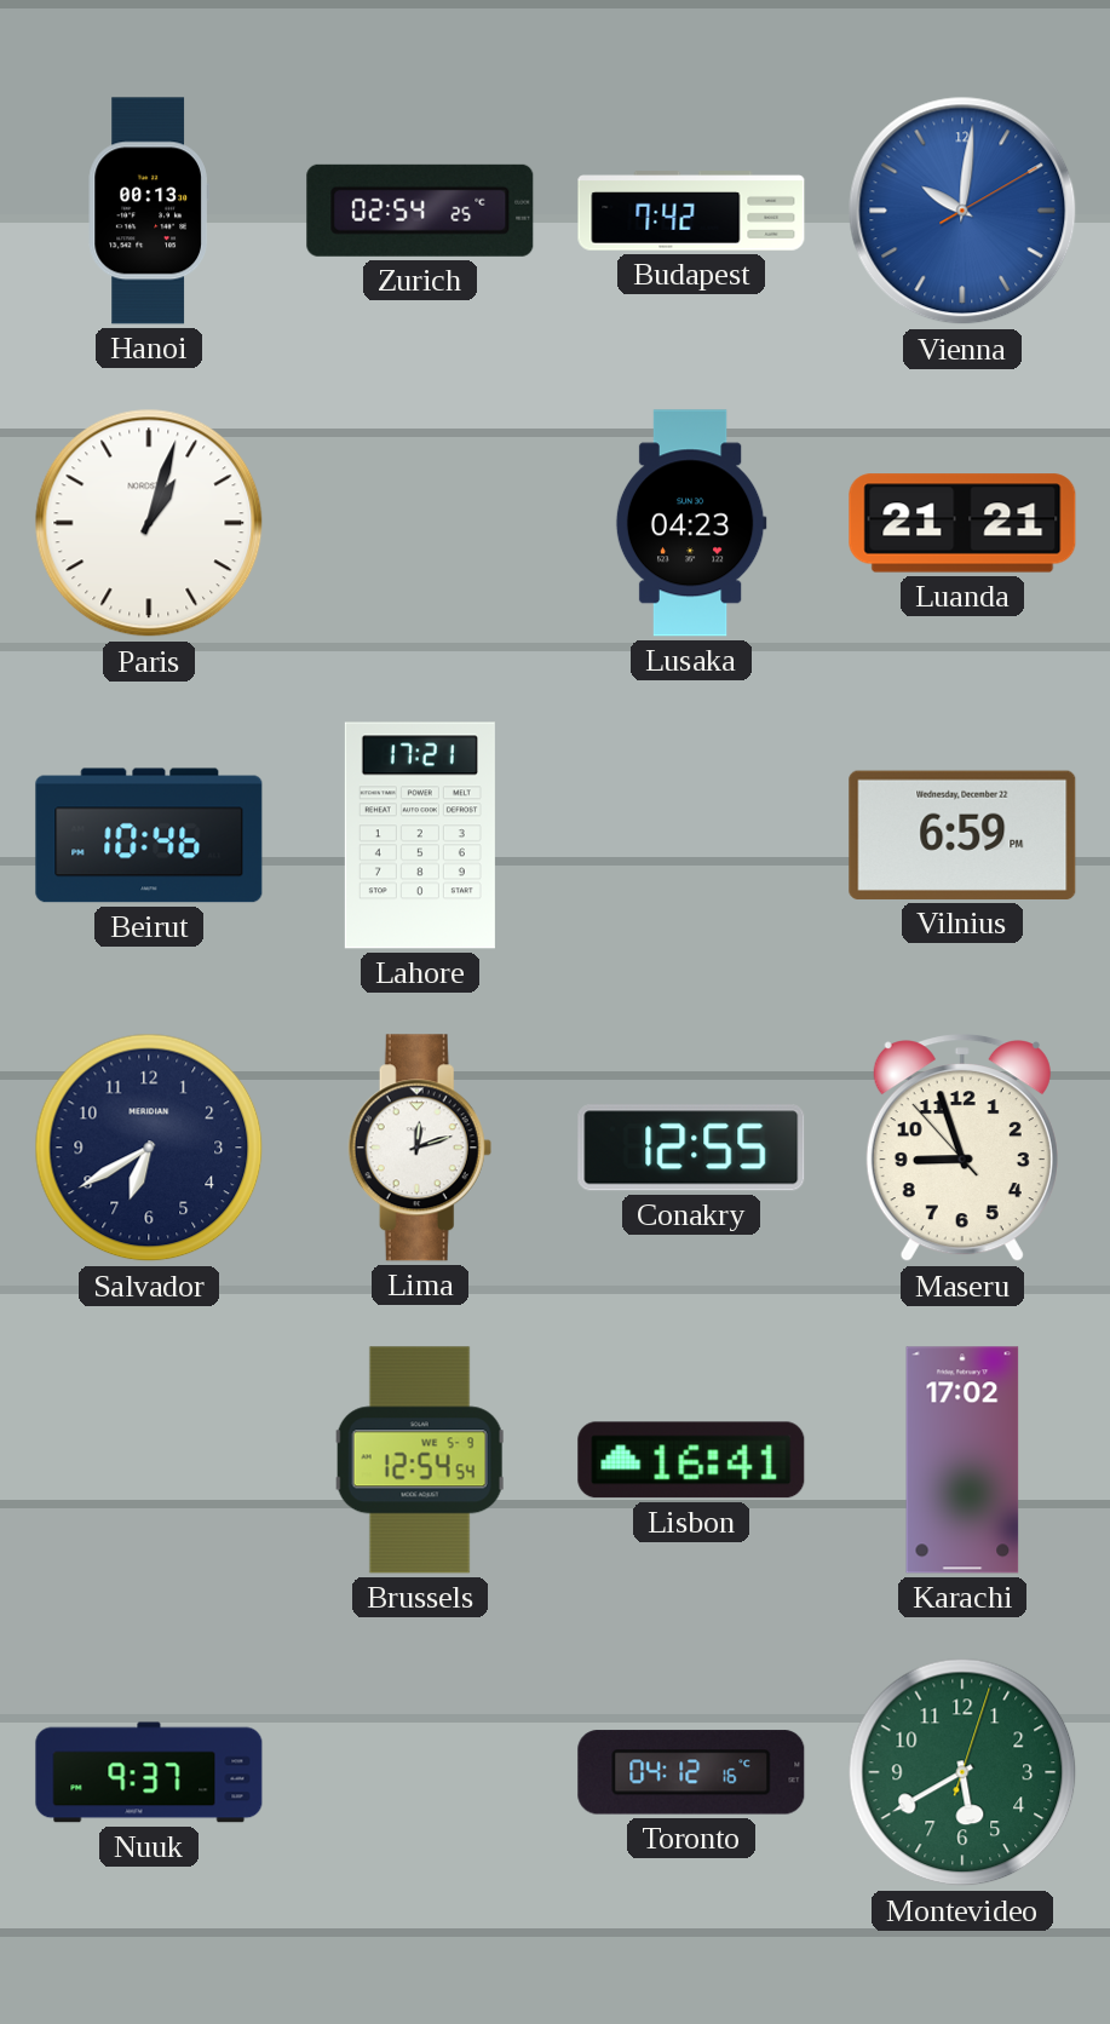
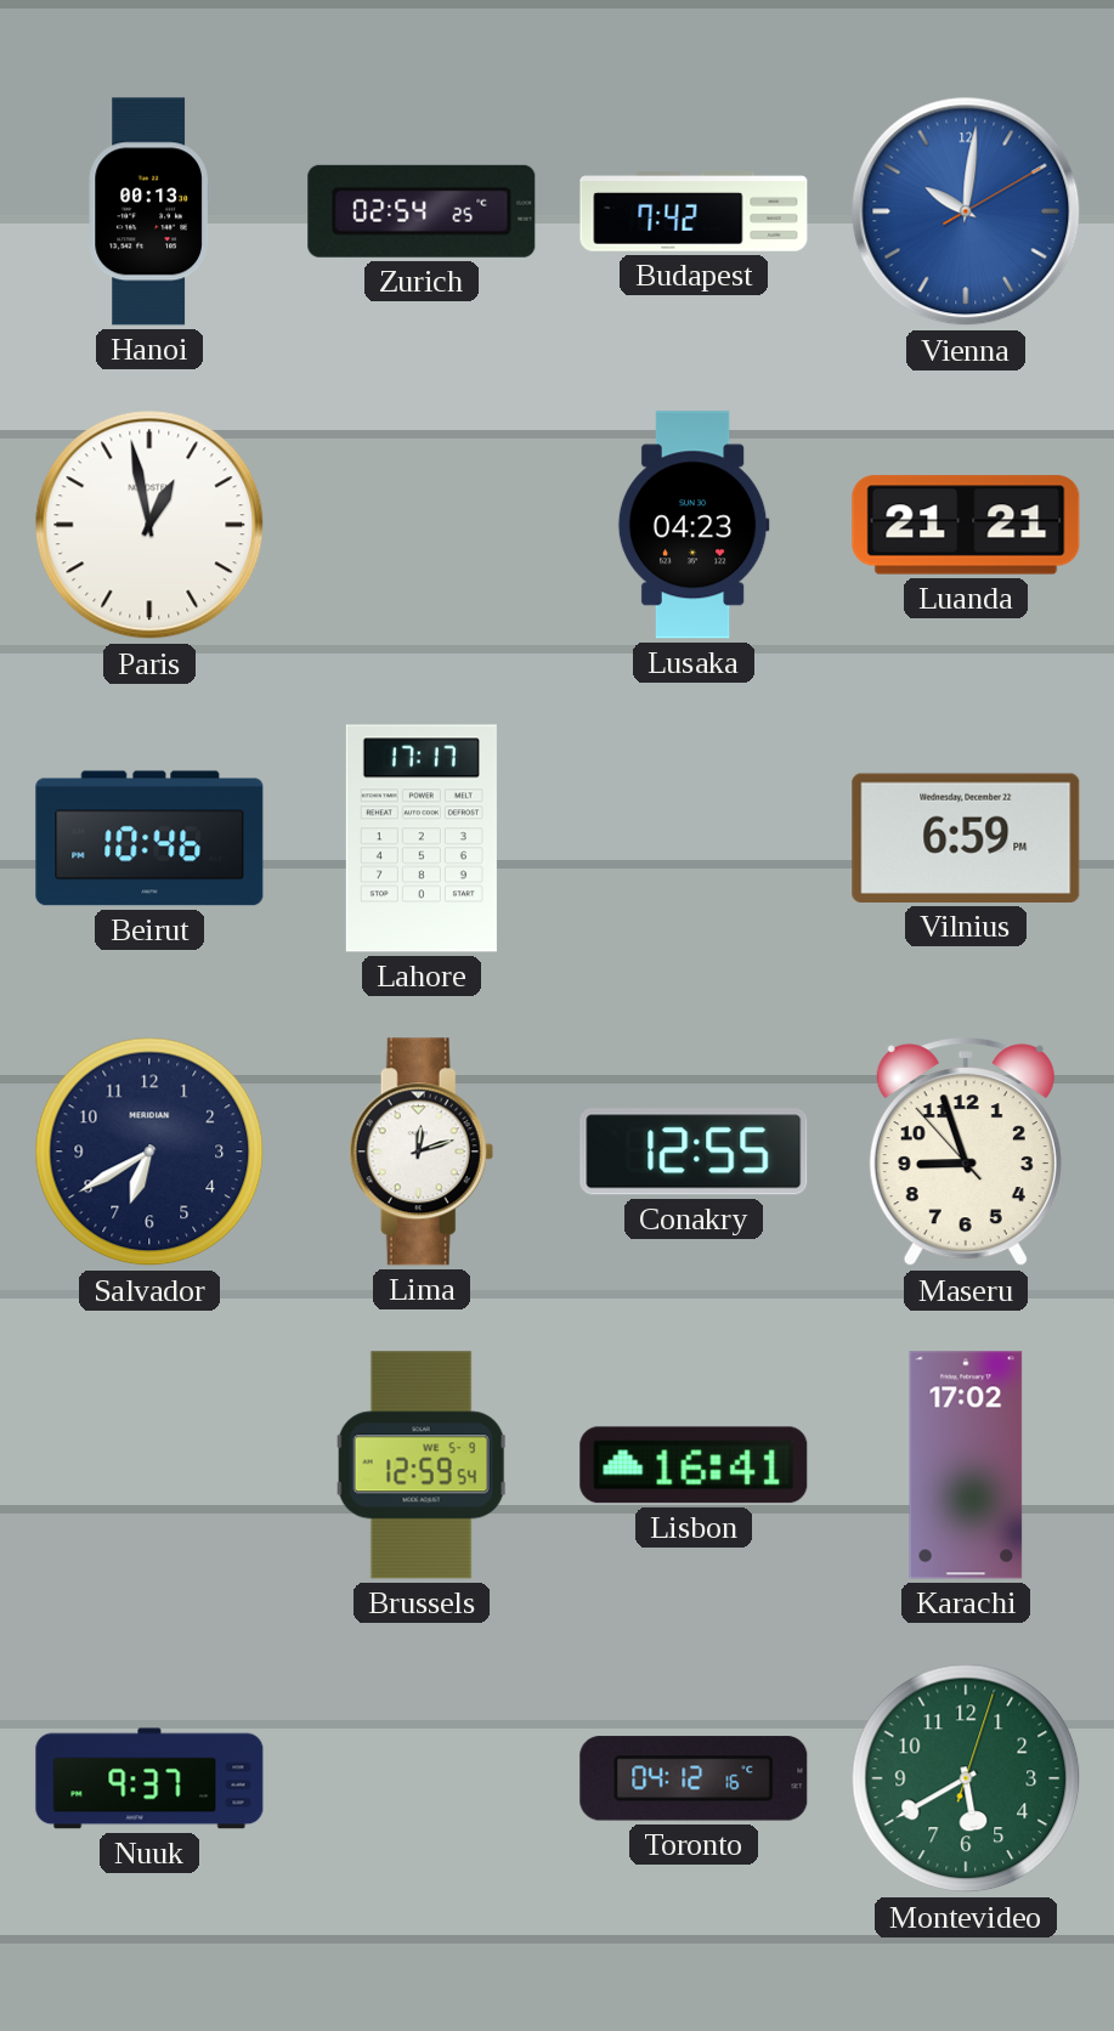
Paris: 1:03 -> 12:58 (149, 525)
Lahore: 17:21 -> 17:17 (422, 838)
Brussels: 12:54 -> 12:59 (422, 1465)
